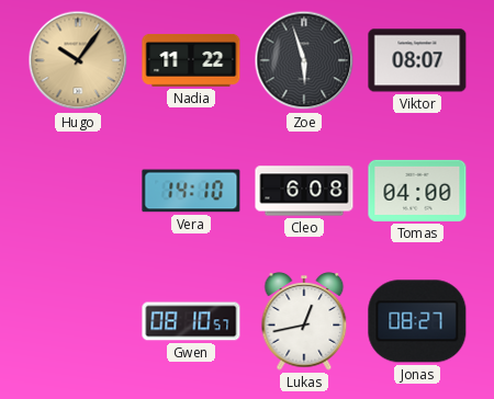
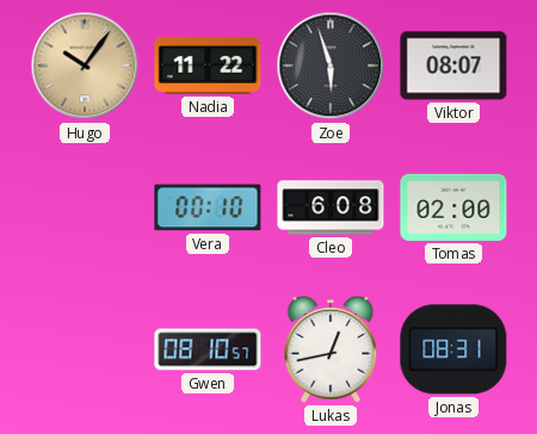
Vera: 14:10 -> 00:10 (208, 207)
Tomas: 04:00 -> 02:00 (453, 207)
Jonas: 08:27 -> 08:31 (453, 349)
